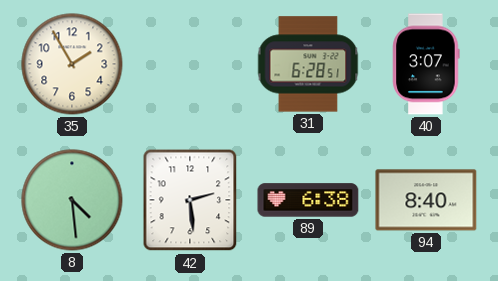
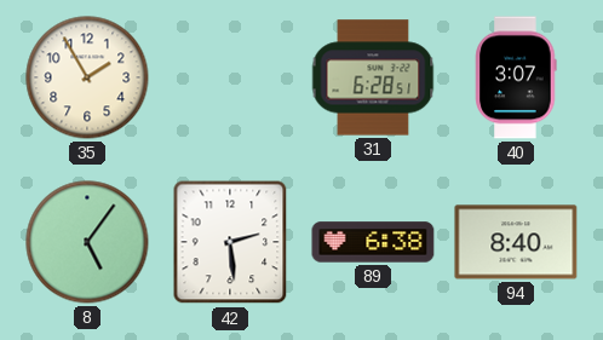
8: 4:29 -> 5:06 (87, 242)
